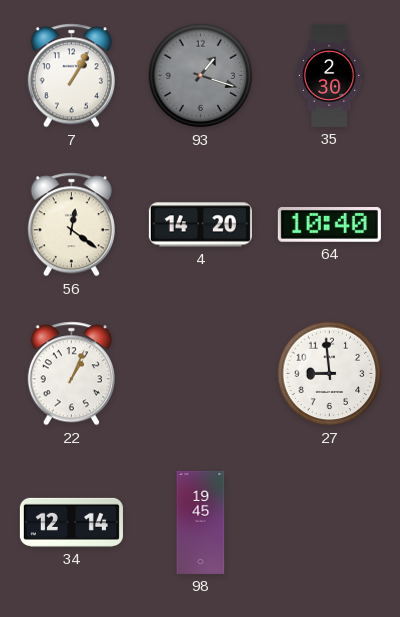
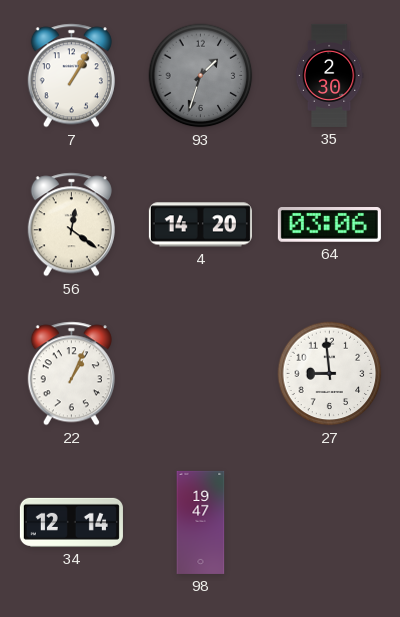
93: 1:18 -> 1:33 (201, 76)
64: 10:40 -> 03:06 (329, 225)
98: 19:45 -> 19:47 (201, 522)
